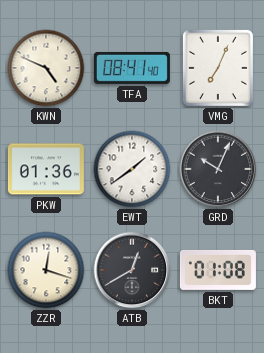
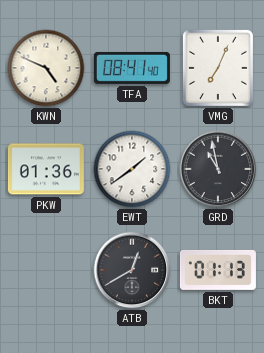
GRD: 10:04 -> 10:58 (218, 169)
ZZR: 12:18 -> none (46, 270)
BKT: 01:08 -> 01:13 (218, 270)
